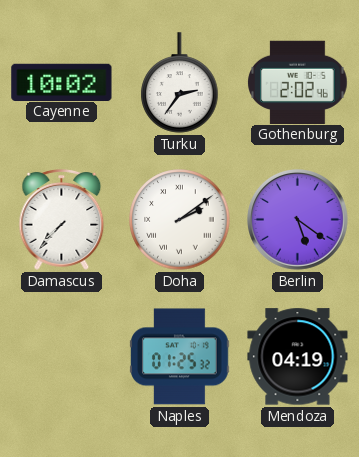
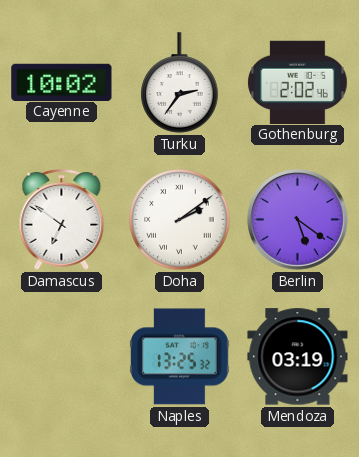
Damascus: 7:37 -> 6:51 (62, 220)
Naples: 01:25 -> 13:25 (180, 357)
Mendoza: 04:19 -> 03:19 (298, 357)
